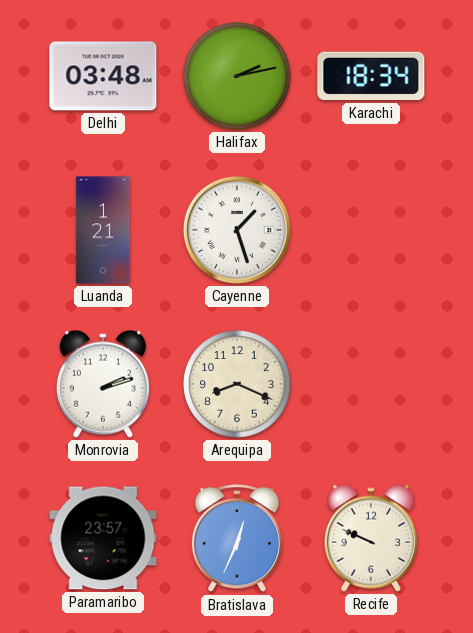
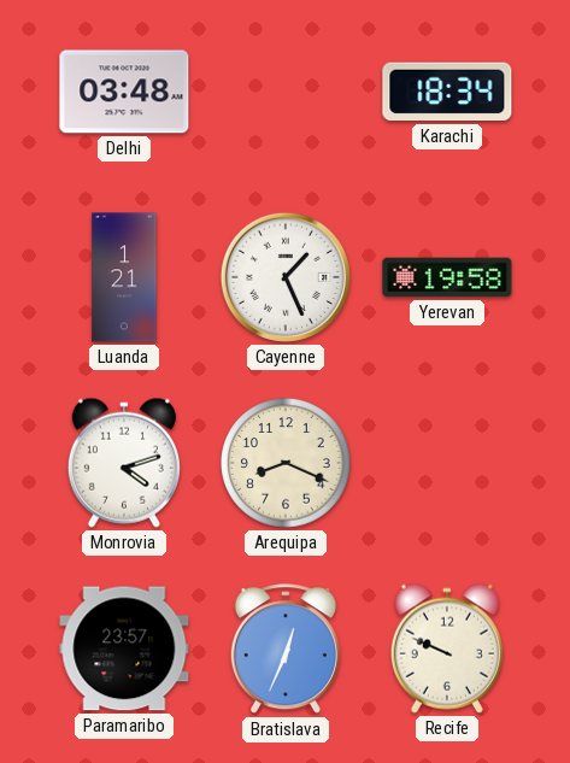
Halifax: 2:13 -> none (237, 76)
Cayenne: 1:27 -> 1:26 (286, 277)
Yerevan: none -> 19:58 (447, 277)
Monrovia: 2:12 -> 4:12 (124, 463)
